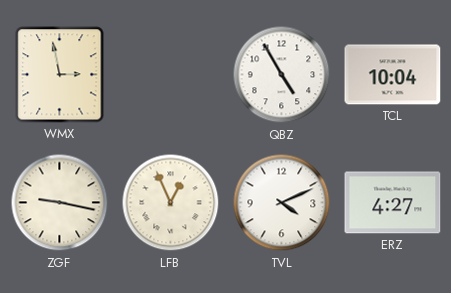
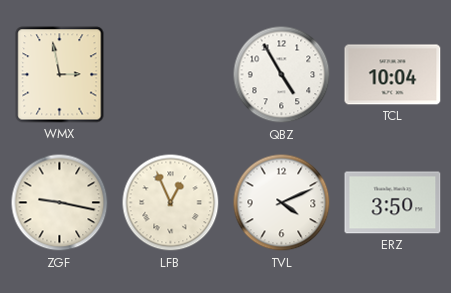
ERZ: 4:27 -> 3:50 (393, 203)
